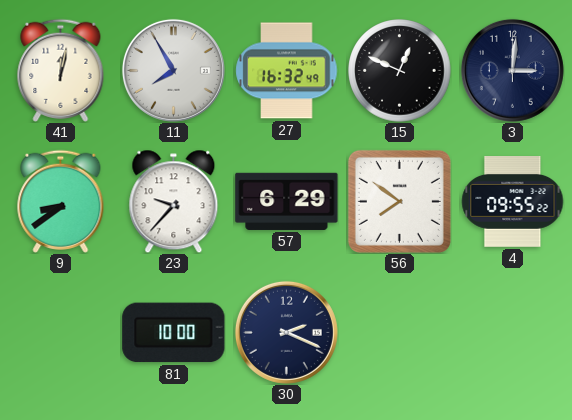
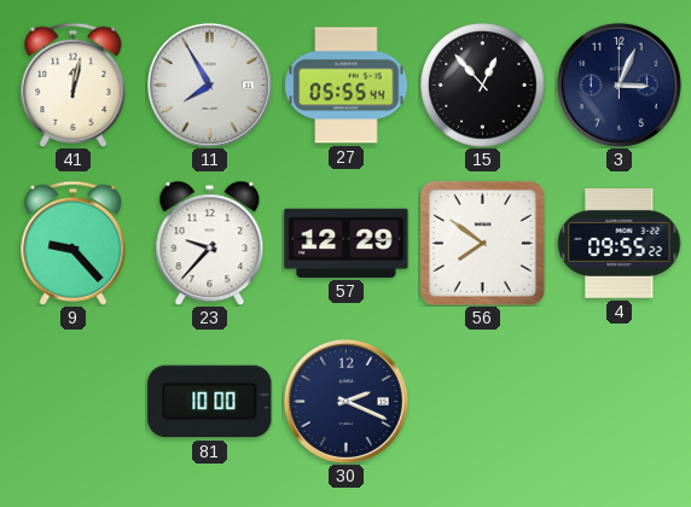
27: 16:32 -> 05:55 (347, 86)
15: 12:49 -> 12:53 (483, 86)
3: 3:01 -> 3:04 (619, 84)
9: 8:39 -> 9:23 (74, 243)
57: 6:29 -> 12:29 (347, 243)
